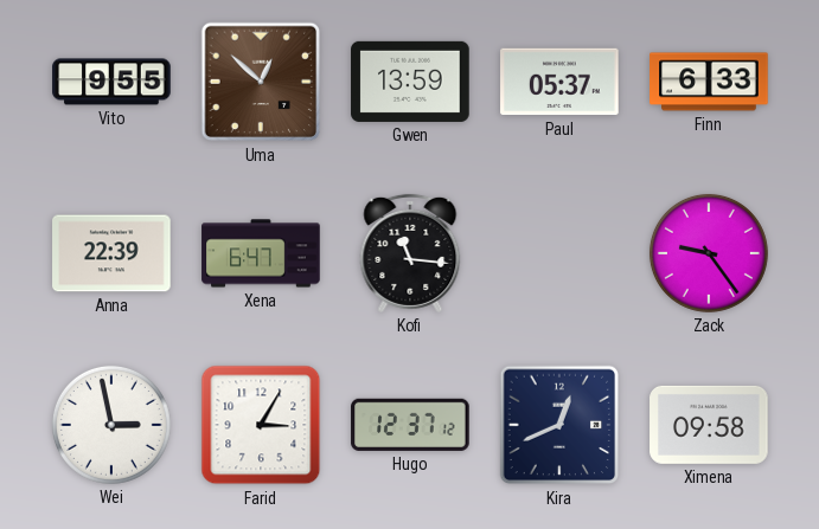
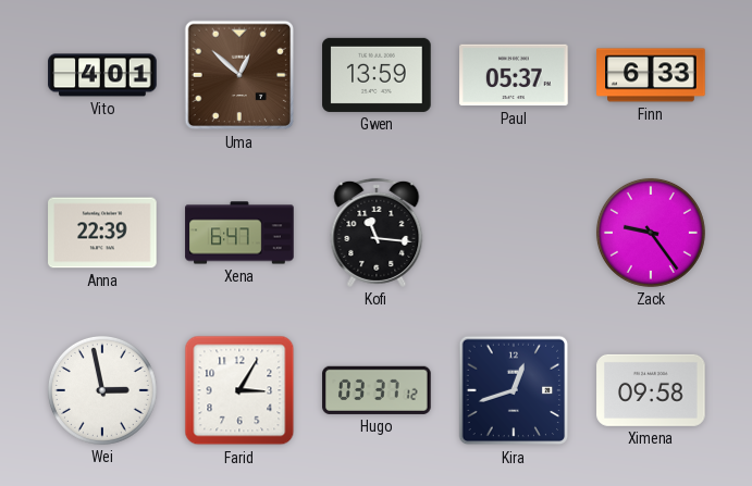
Vito: 9:55 -> 4:01 (102, 75)
Hugo: 12:37 -> 03:37 (377, 390)
Kira: 12:41 -> 12:42 (514, 390)
